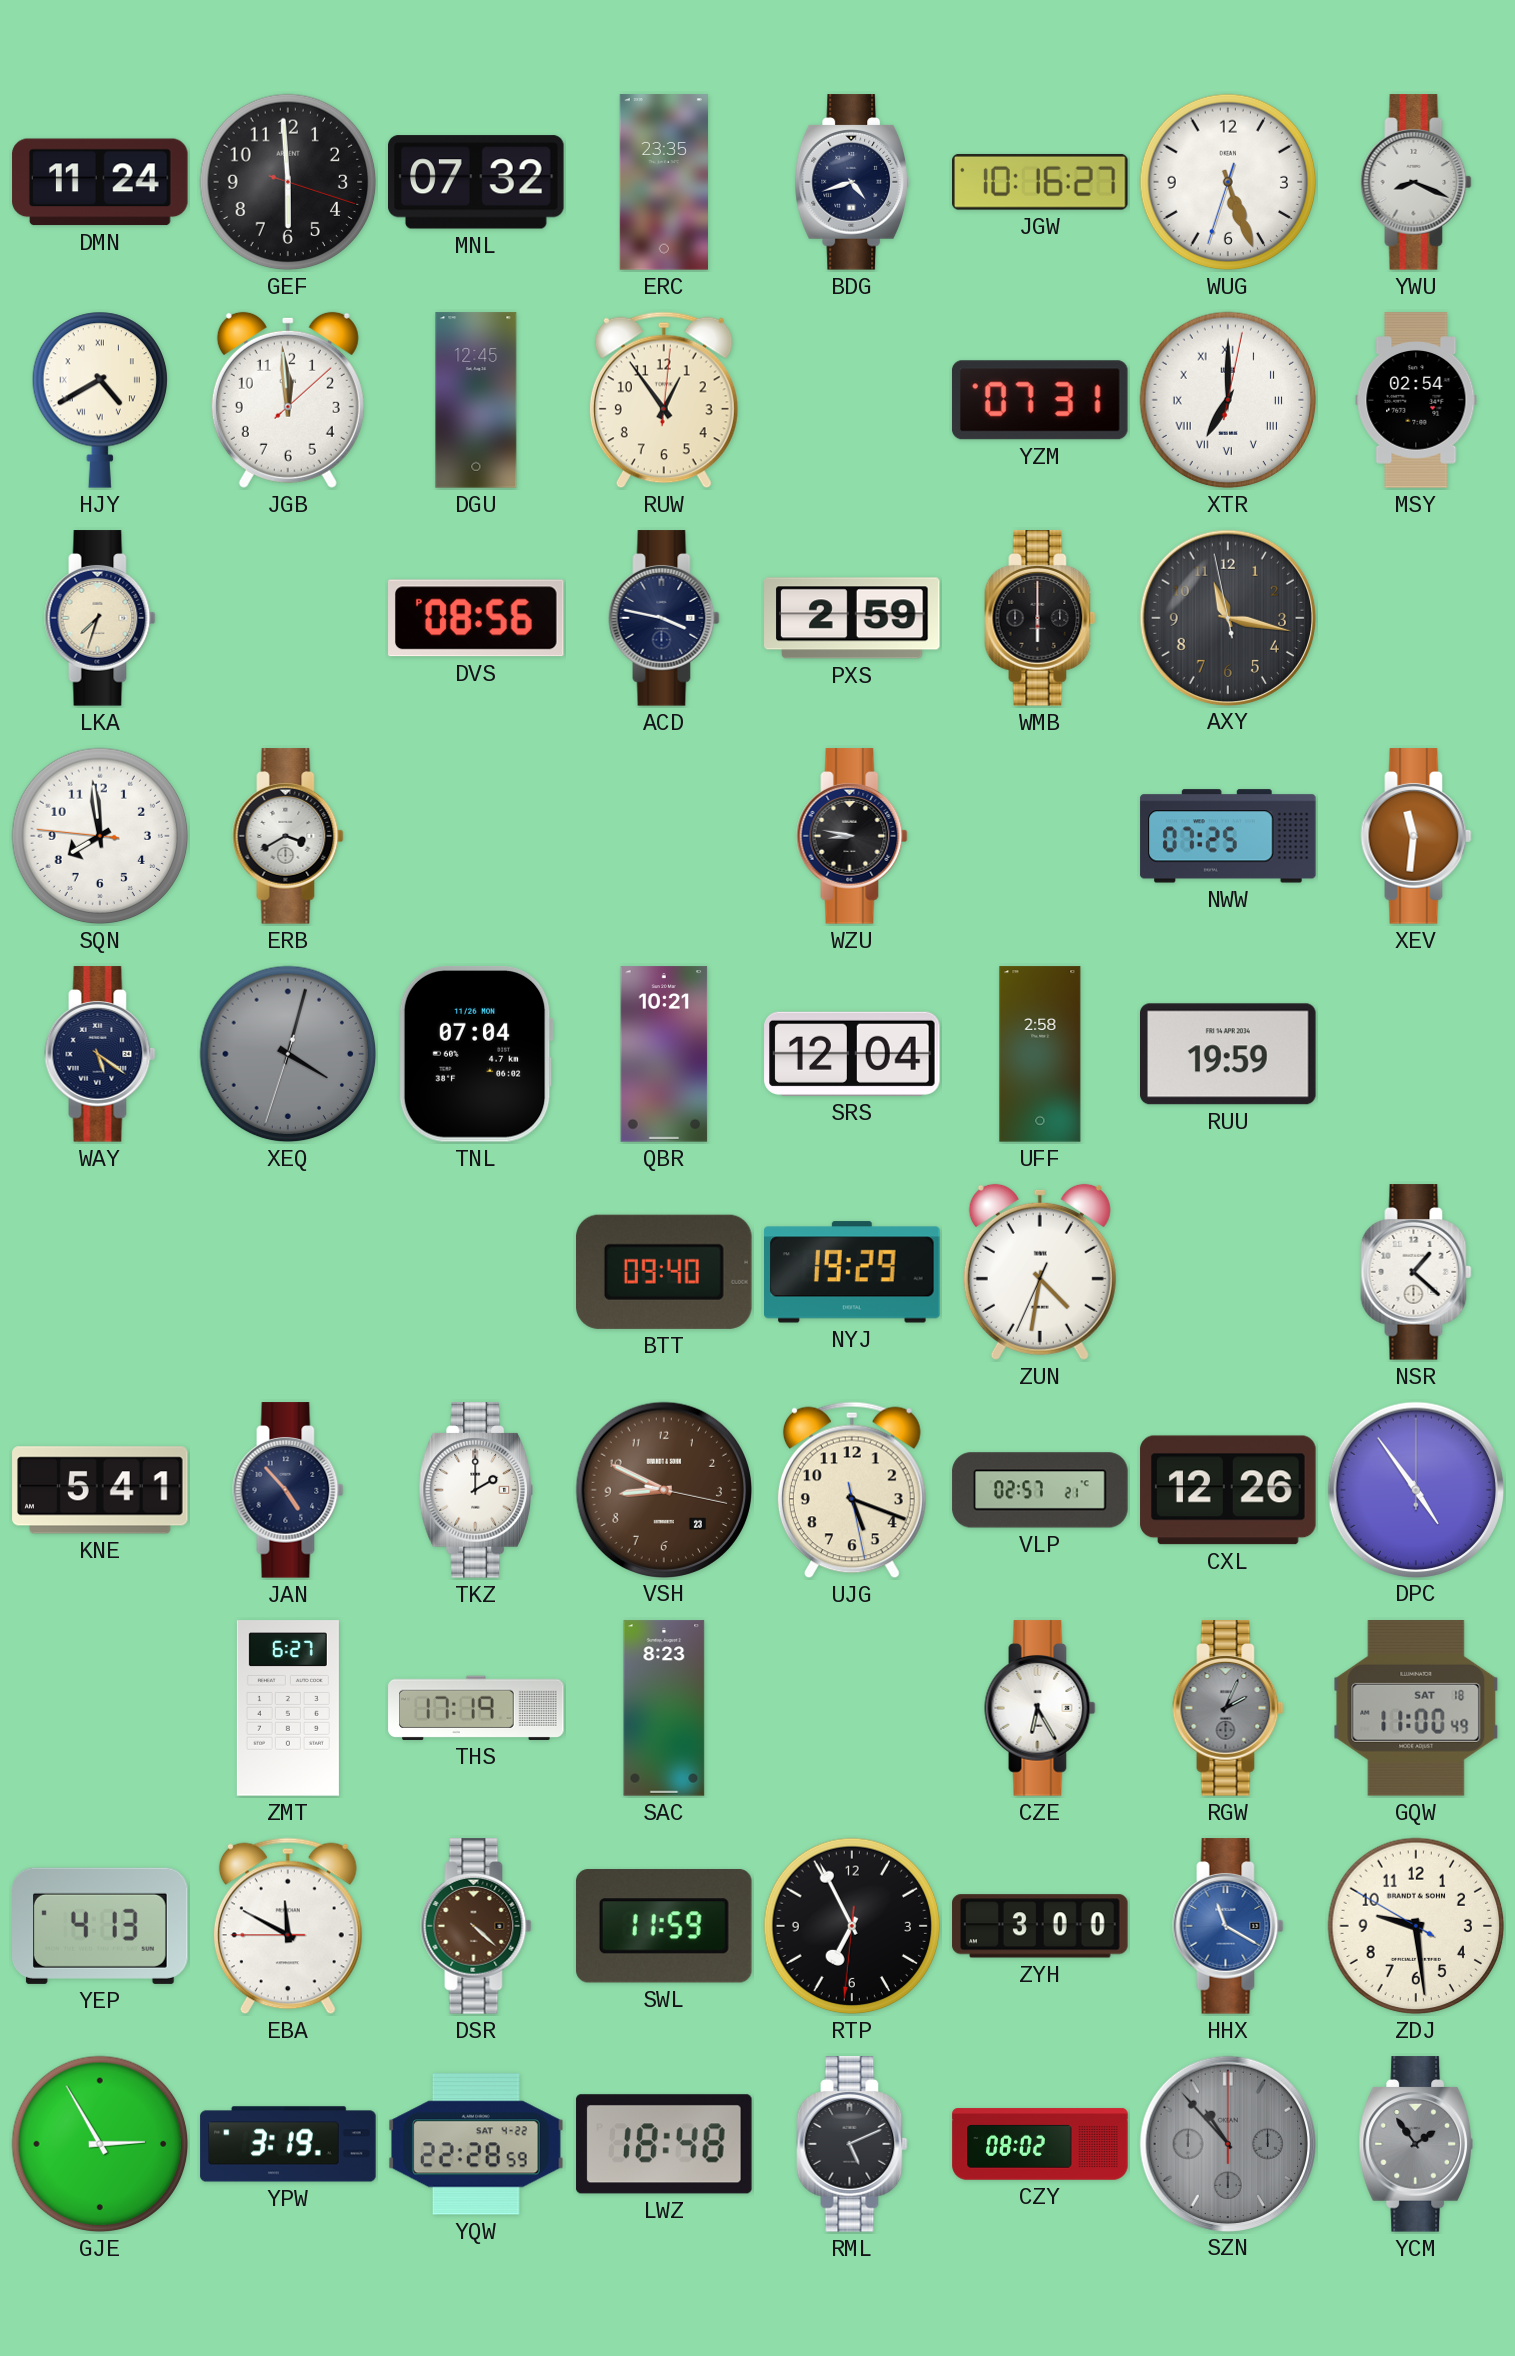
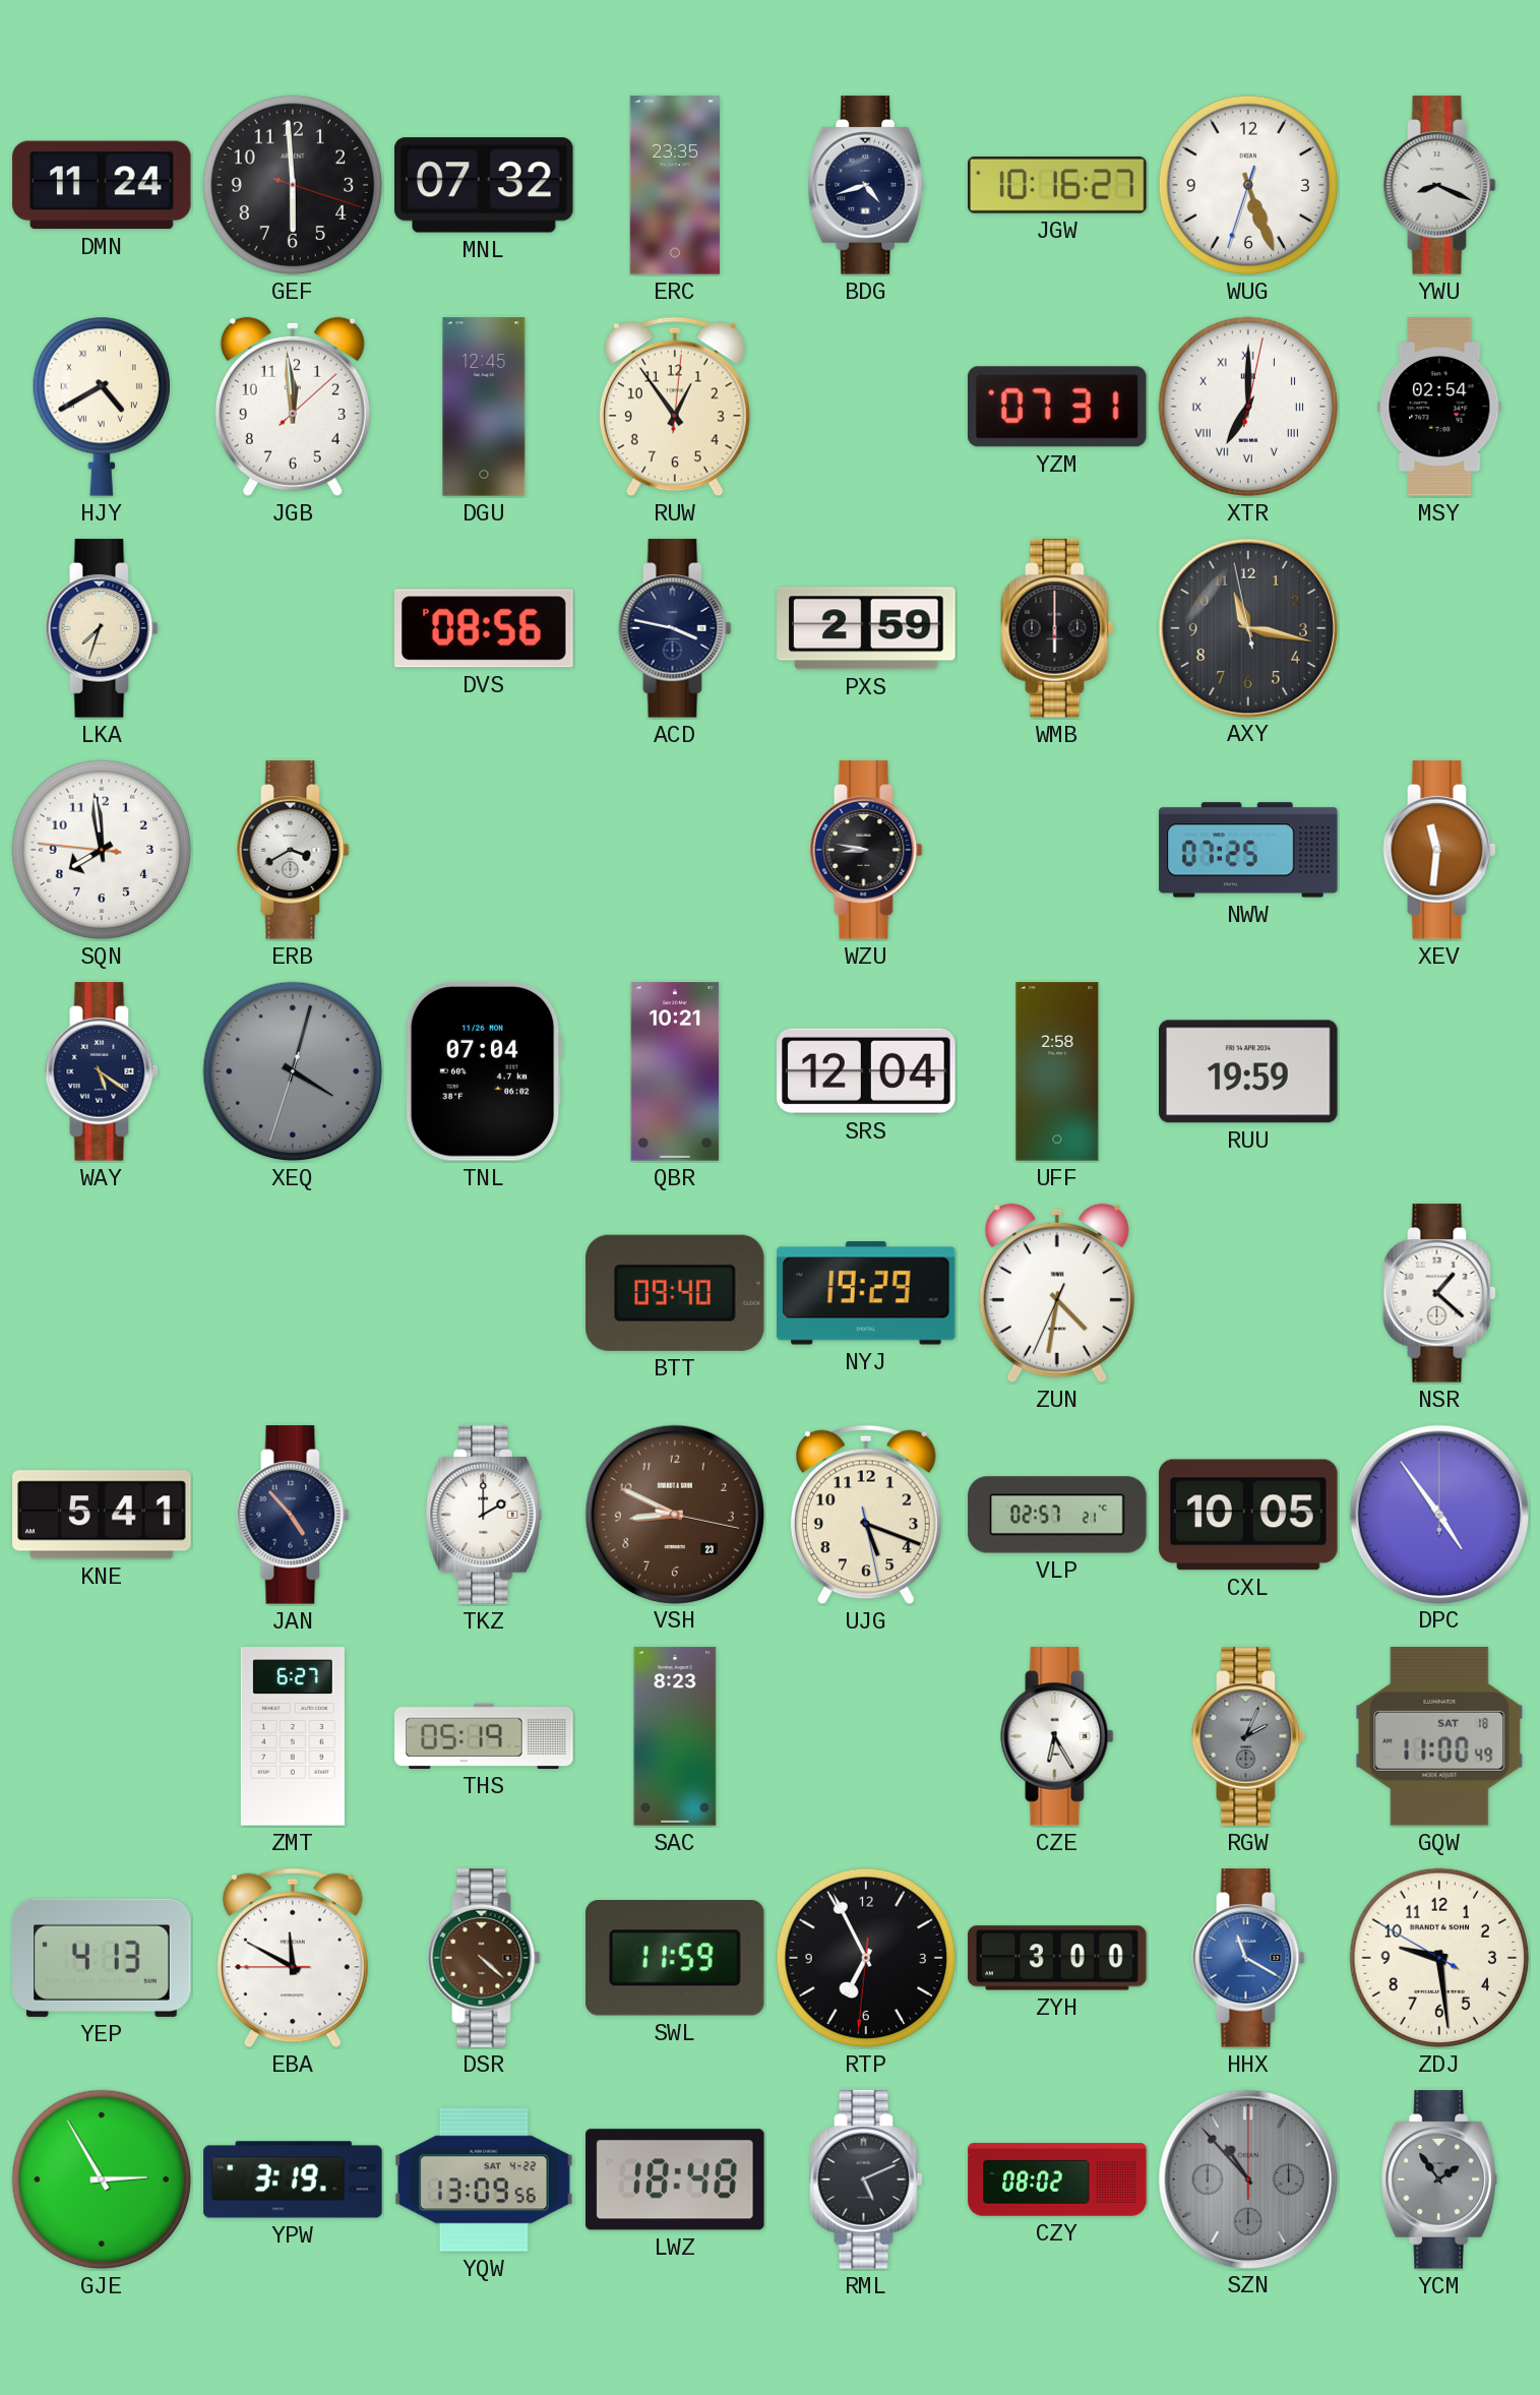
CXL: 12:26 -> 10:05 (1248, 1515)
THS: 17:19 -> 05:19 (484, 1736)
YQW: 22:28 -> 13:09 (485, 2179)
